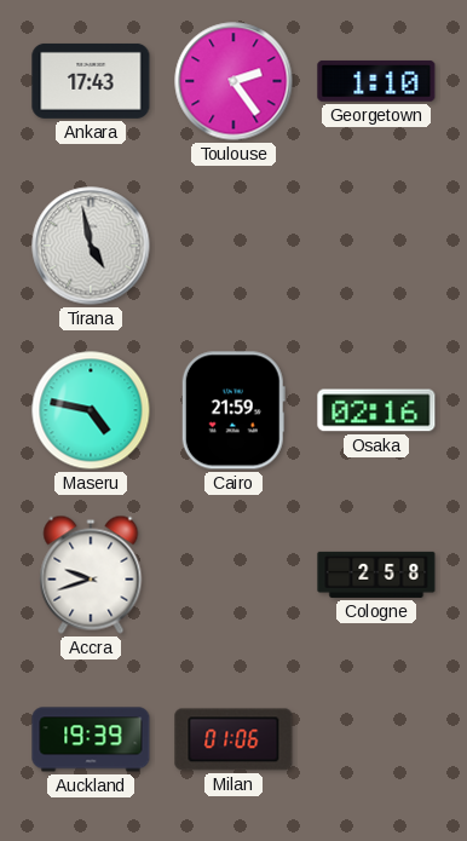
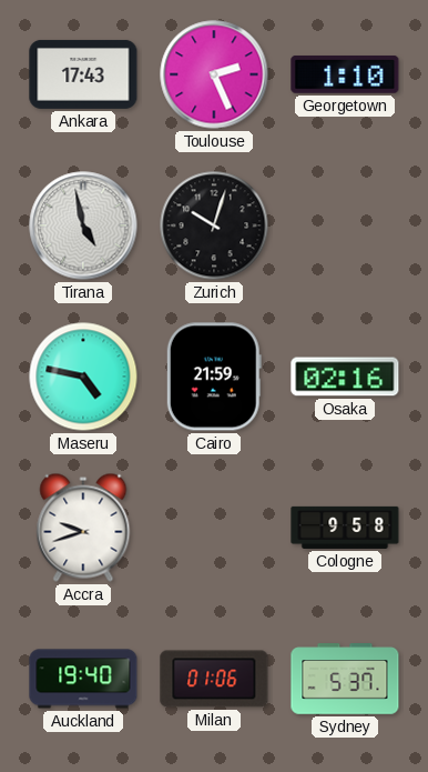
Toulouse: 2:24 -> 2:26 (214, 74)
Zurich: none -> 10:03 (214, 225)
Cologne: 2:58 -> 9:58 (345, 528)
Auckland: 19:39 -> 19:40 (83, 679)
Sydney: none -> 5:37 (345, 679)
